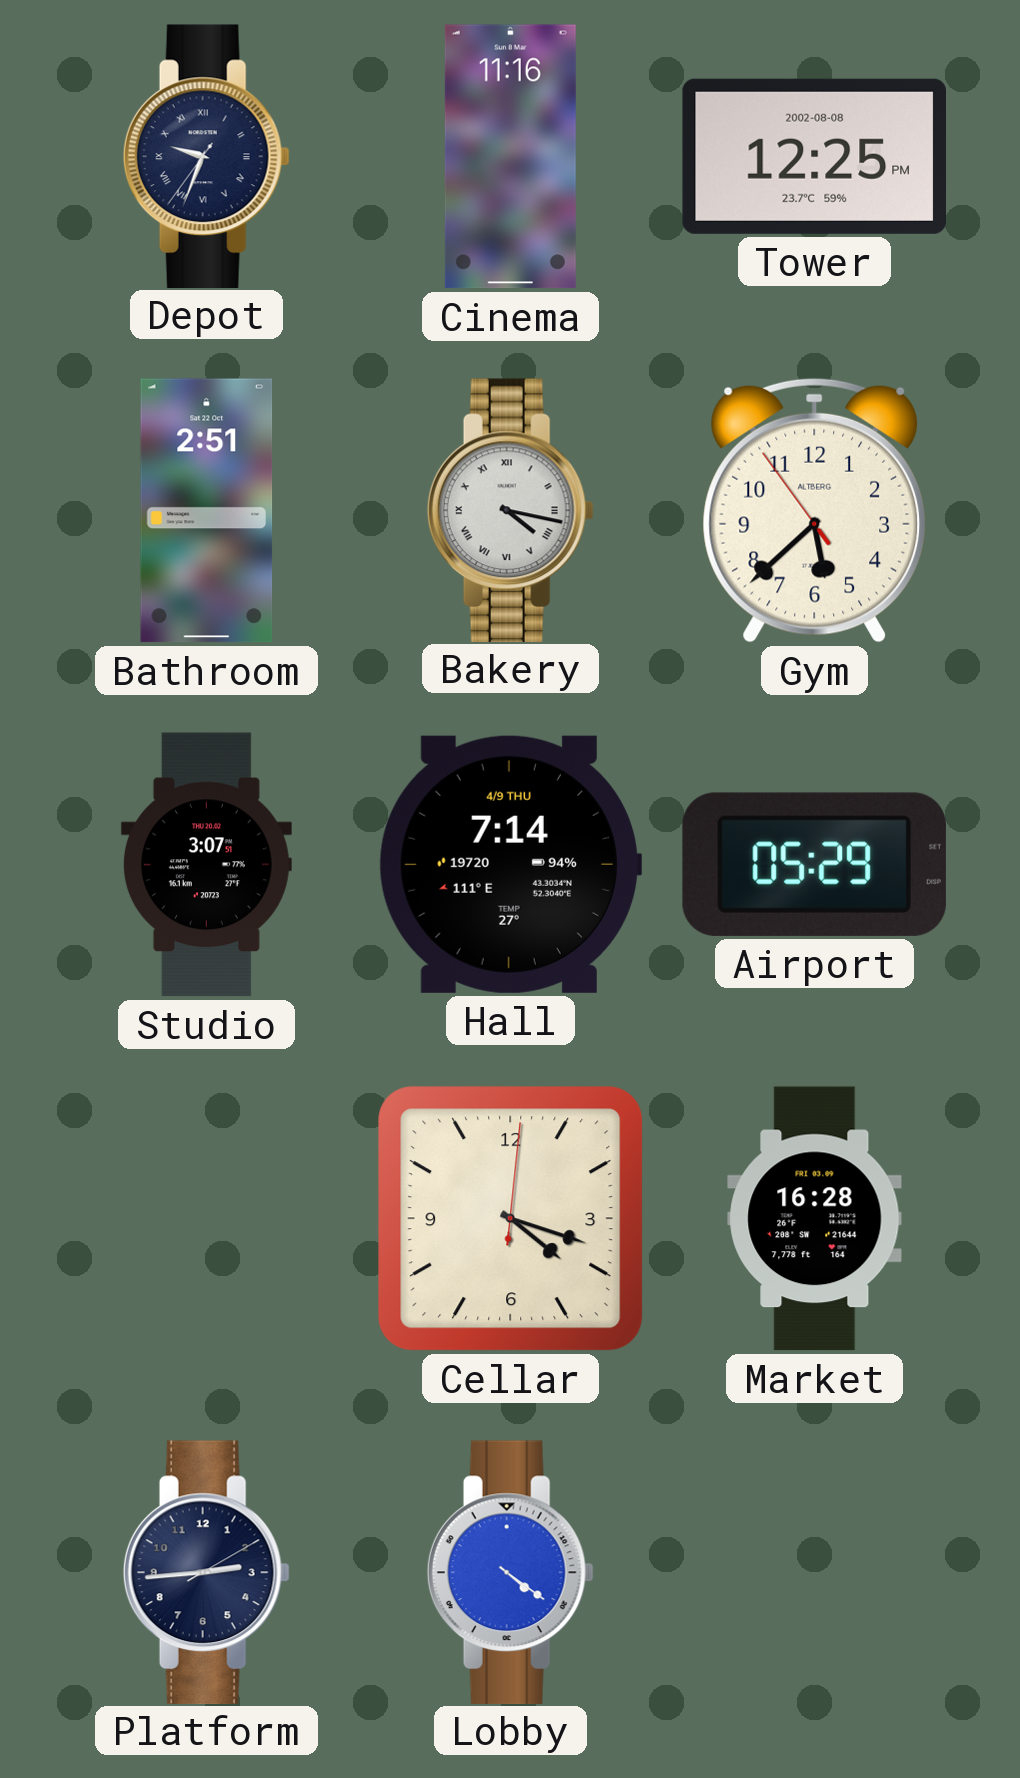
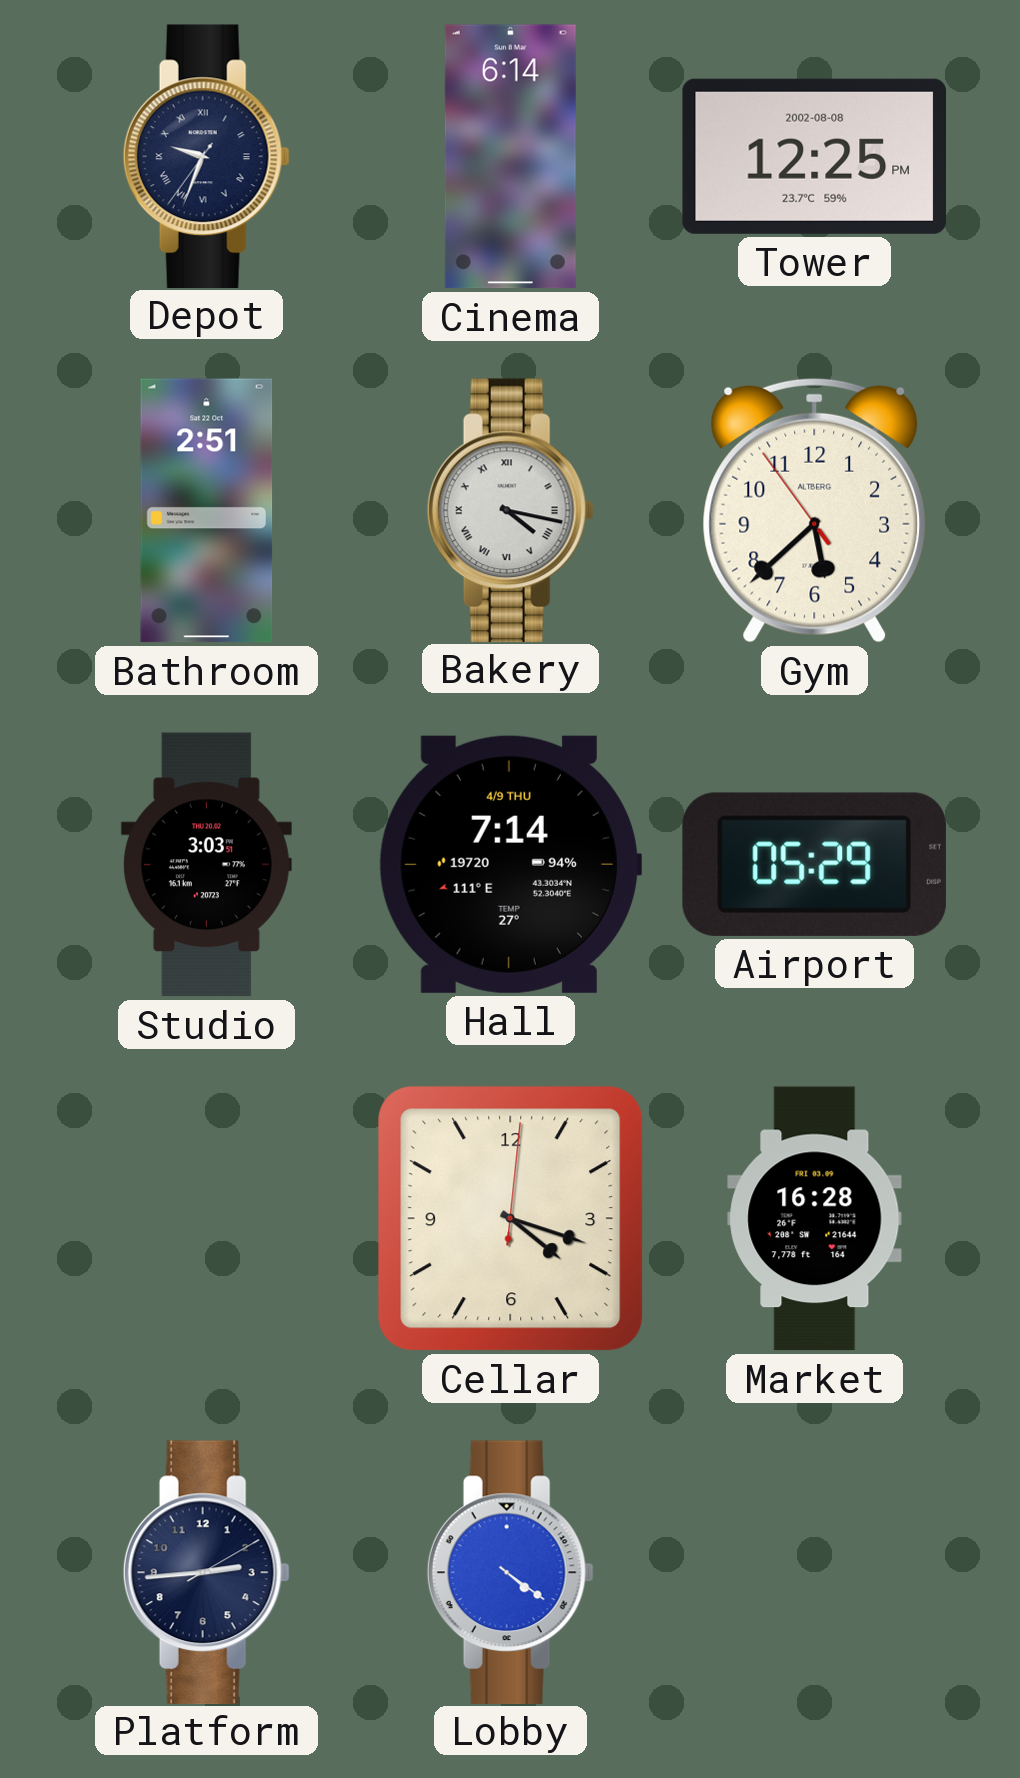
Cinema: 11:16 -> 6:14 (510, 157)
Studio: 3:07 -> 3:03 (206, 865)
